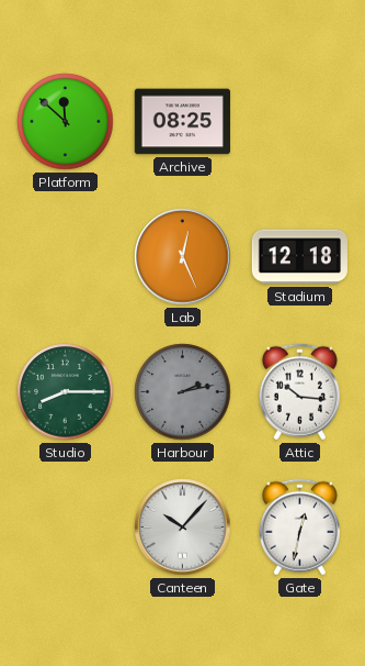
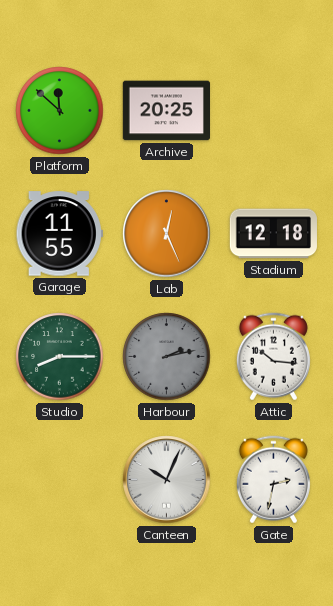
Archive: 08:25 -> 20:25 (166, 111)
Garage: none -> 11:55 (59, 234)
Canteen: 10:07 -> 10:04 (167, 480)
Gate: 12:32 -> 2:32 (273, 480)
